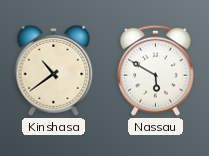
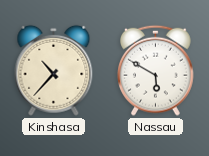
Kinshasa: 10:39 -> 10:37 (54, 70)
